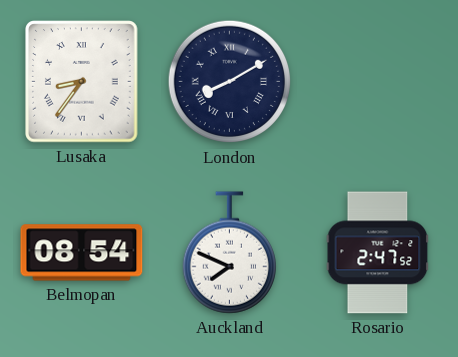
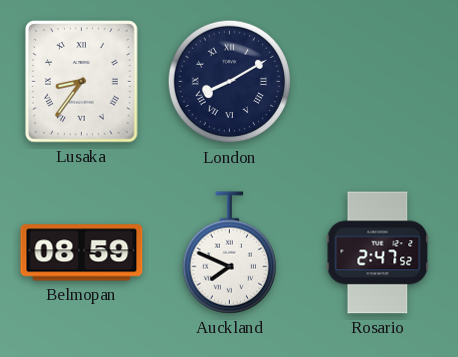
Belmopan: 08:54 -> 08:59 (82, 253)
